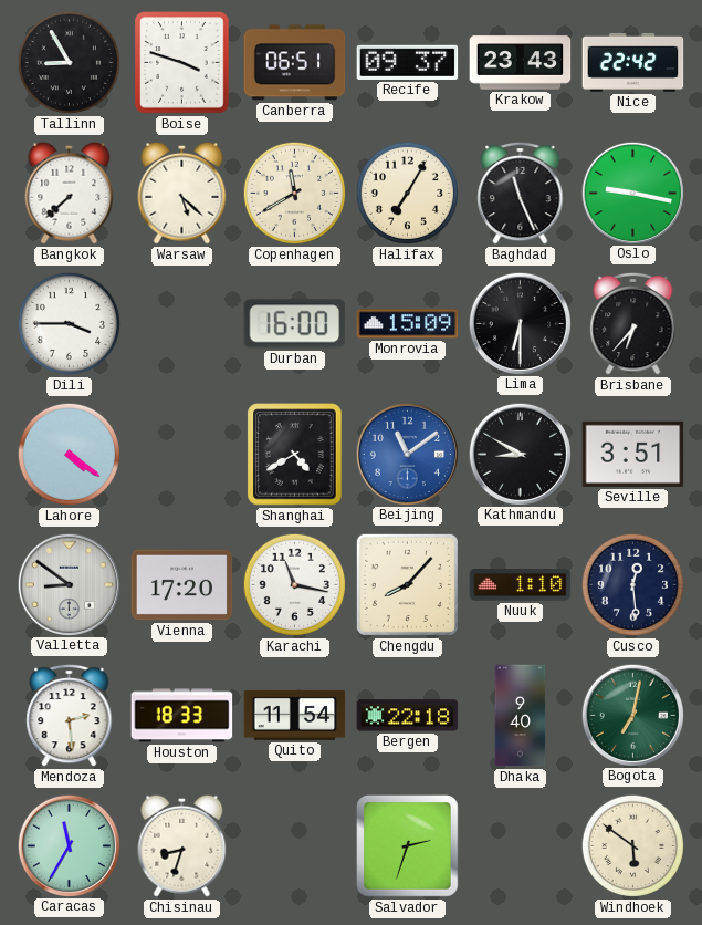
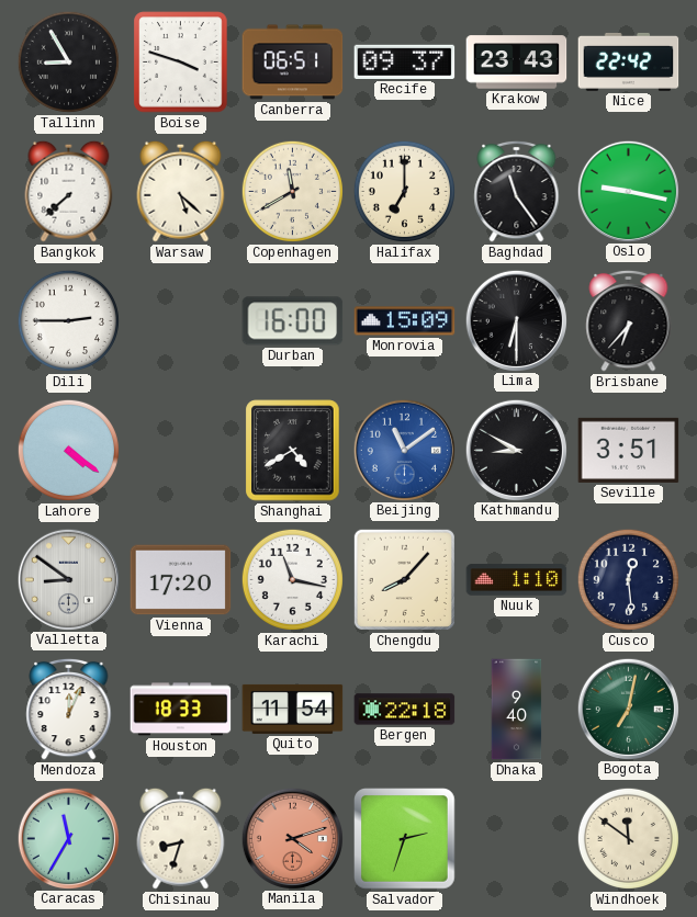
Halifax: 7:05 -> 7:00 (404, 191)
Baghdad: 11:26 -> 11:24 (517, 191)
Dili: 3:45 -> 2:45 (68, 320)
Mendoza: 2:29 -> 12:04 (69, 709)
Manila: none -> 4:12 (292, 838)
Windhoek: 5:51 -> 11:51 (628, 838)
